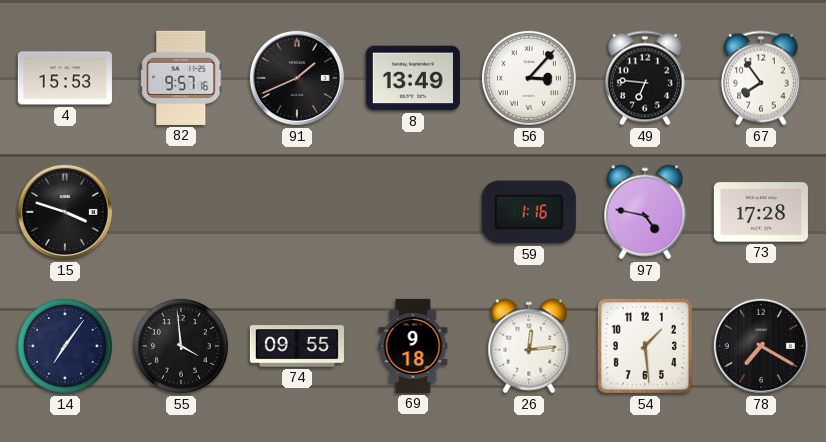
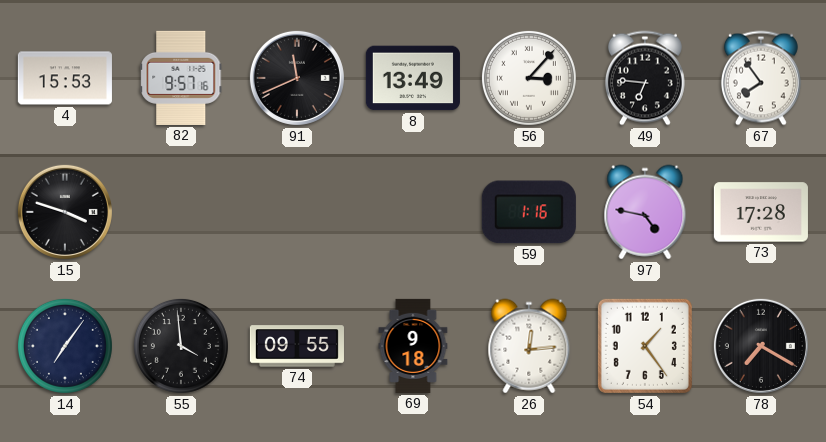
91: 1:41 -> 11:41 (297, 78)
54: 1:29 -> 1:24 (645, 346)
